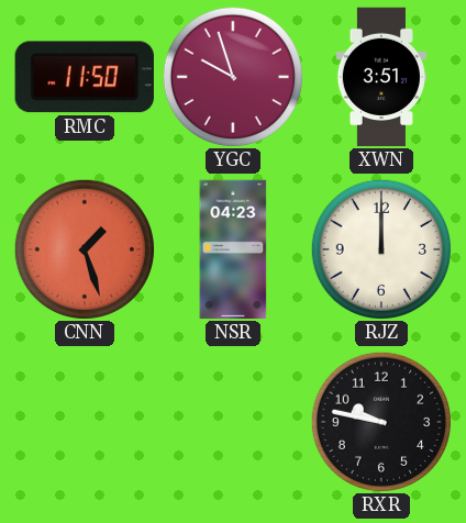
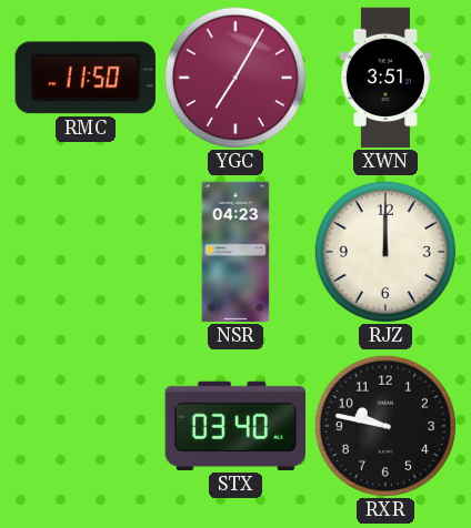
YGC: 9:57 -> 7:05 (235, 78)
CNN: 1:27 -> none (85, 249)
STX: none -> 03:40 (234, 426)
